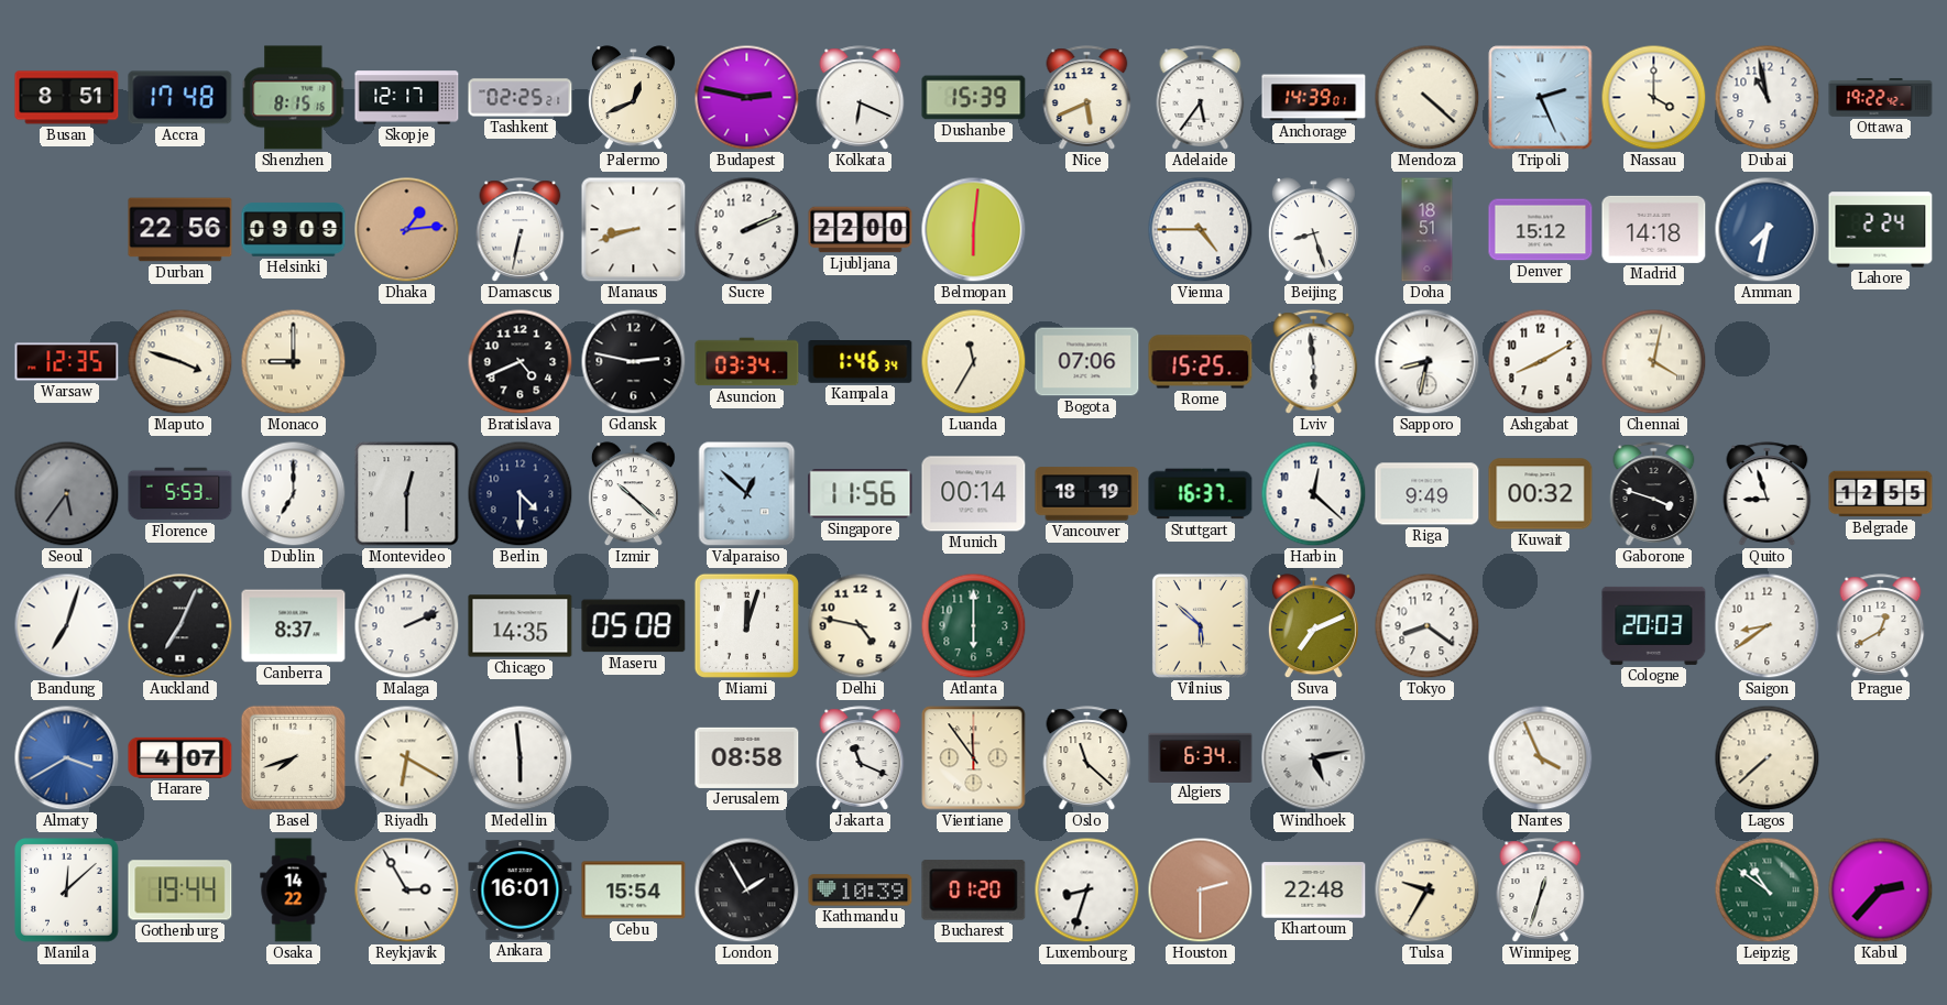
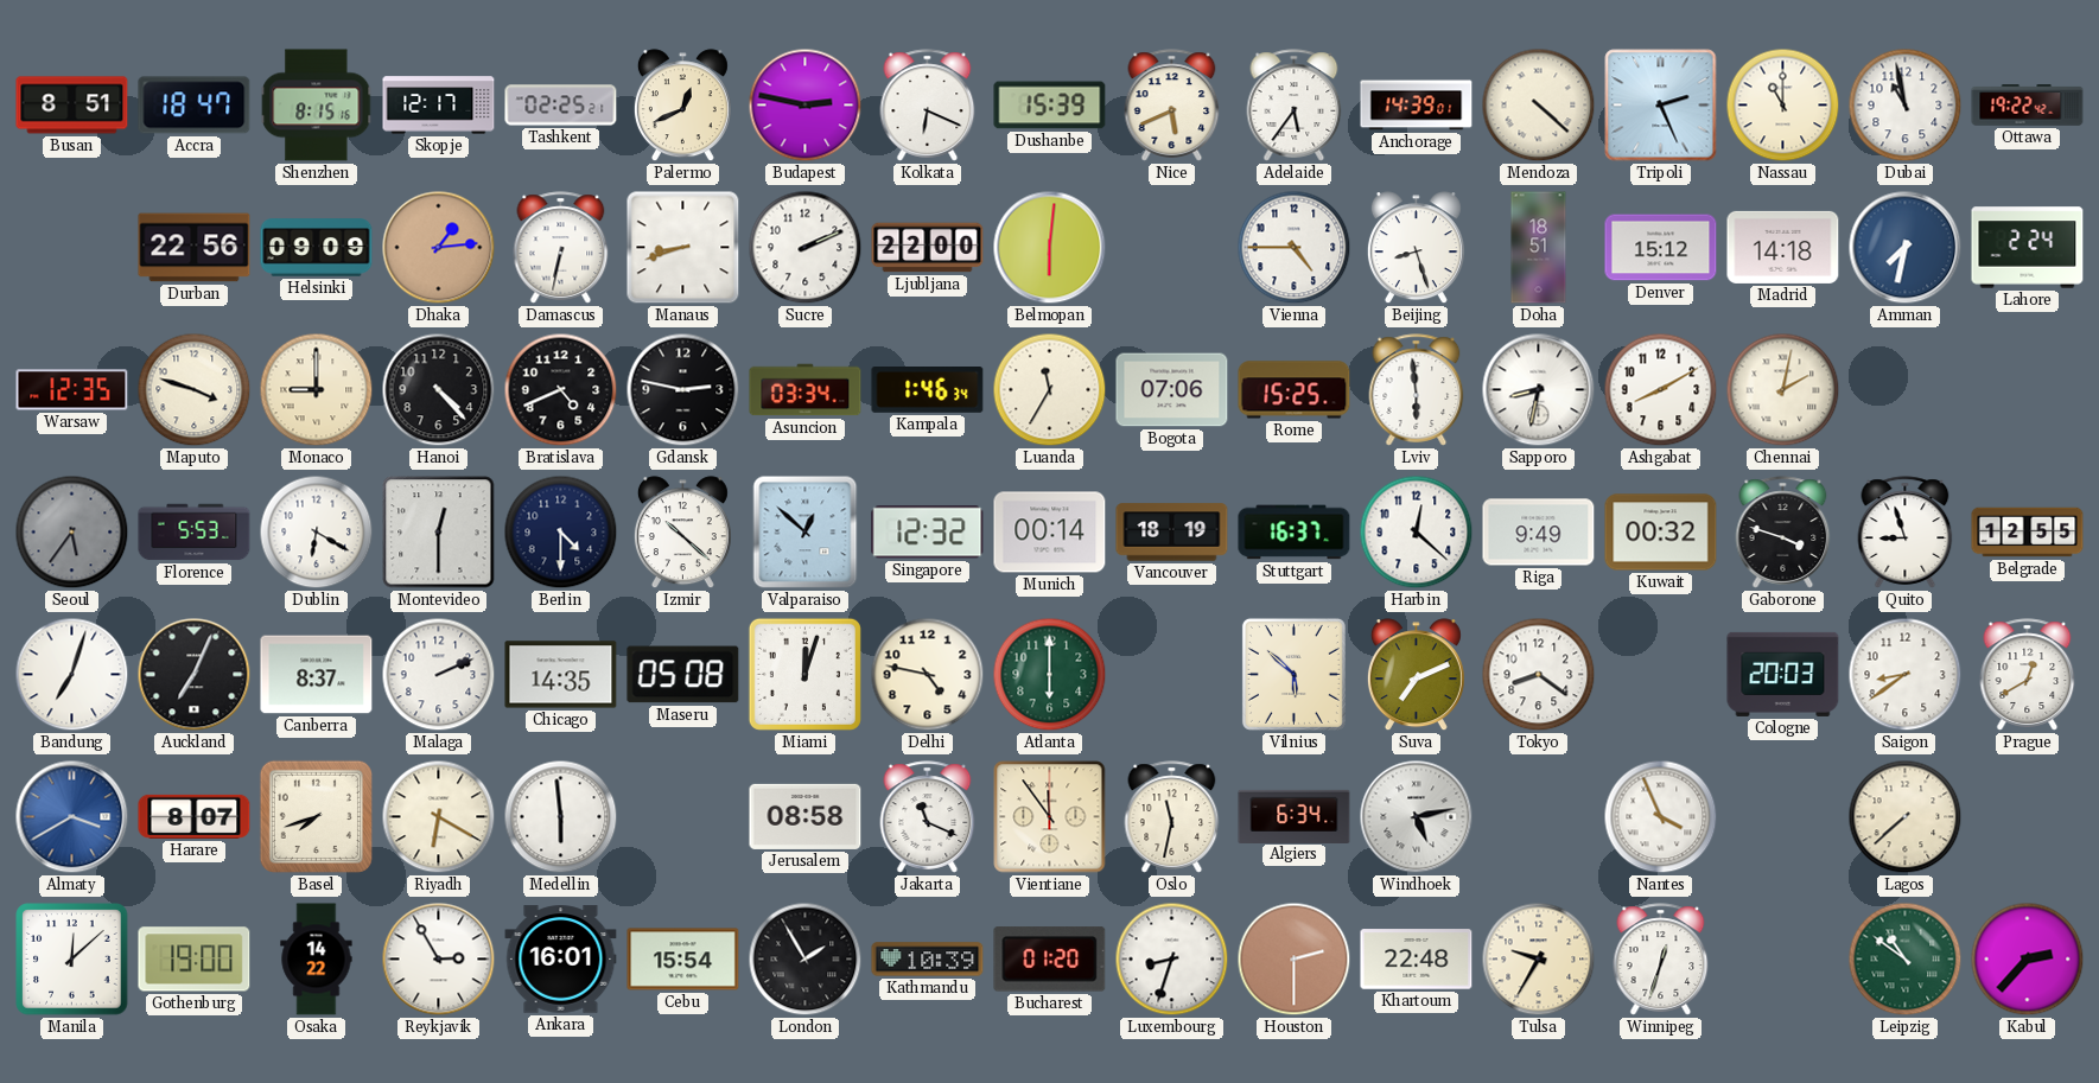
Accra: 17:48 -> 18:47 (195, 106)
Nassau: 4:00 -> 11:00 (1783, 106)
Hanoi: none -> 4:23 (439, 390)
Chennai: 4:02 -> 2:02 (1783, 390)
Dublin: 7:00 -> 6:20 (317, 533)
Singapore: 11:56 -> 12:32 (928, 533)
Harare: 4:07 -> 8:07 (195, 816)
Oslo: 11:22 -> 11:32 (1172, 817)
Gothenburg: 19:44 -> 19:00 (195, 960)
